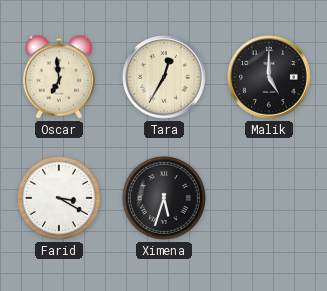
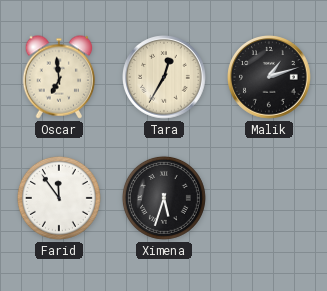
Malik: 5:00 -> 1:12 (270, 78)
Farid: 3:20 -> 11:54 (59, 198)
